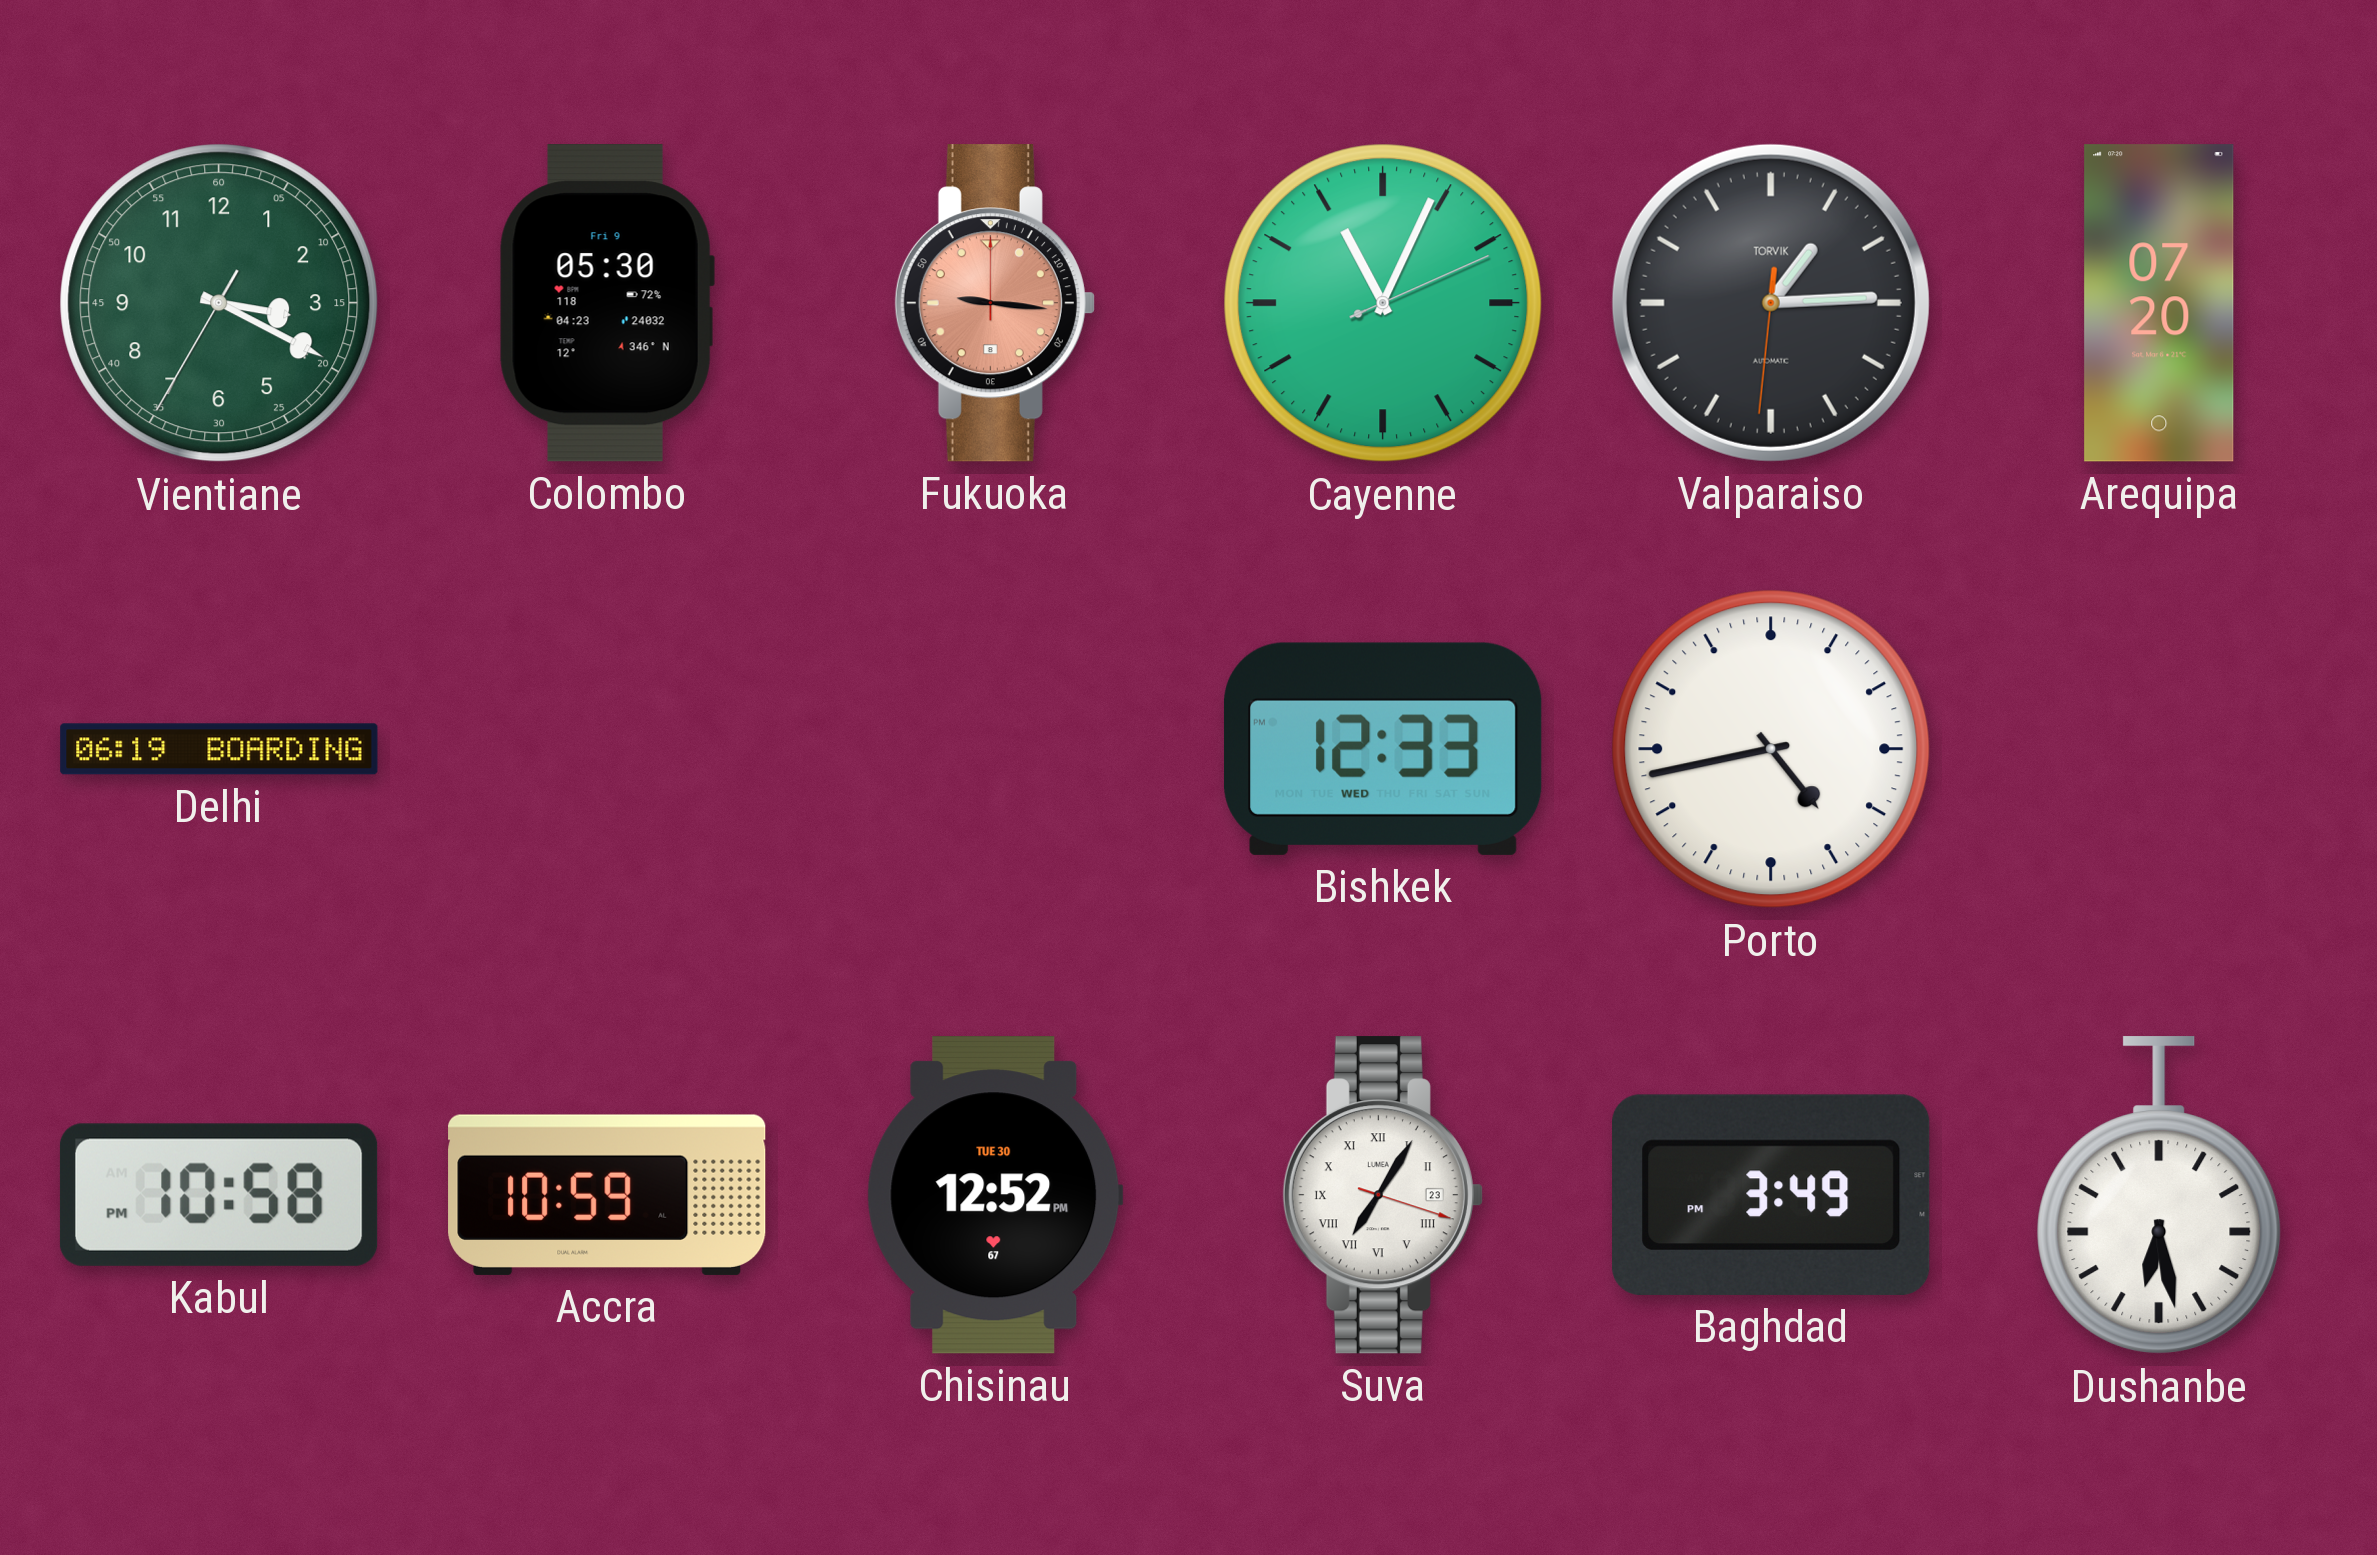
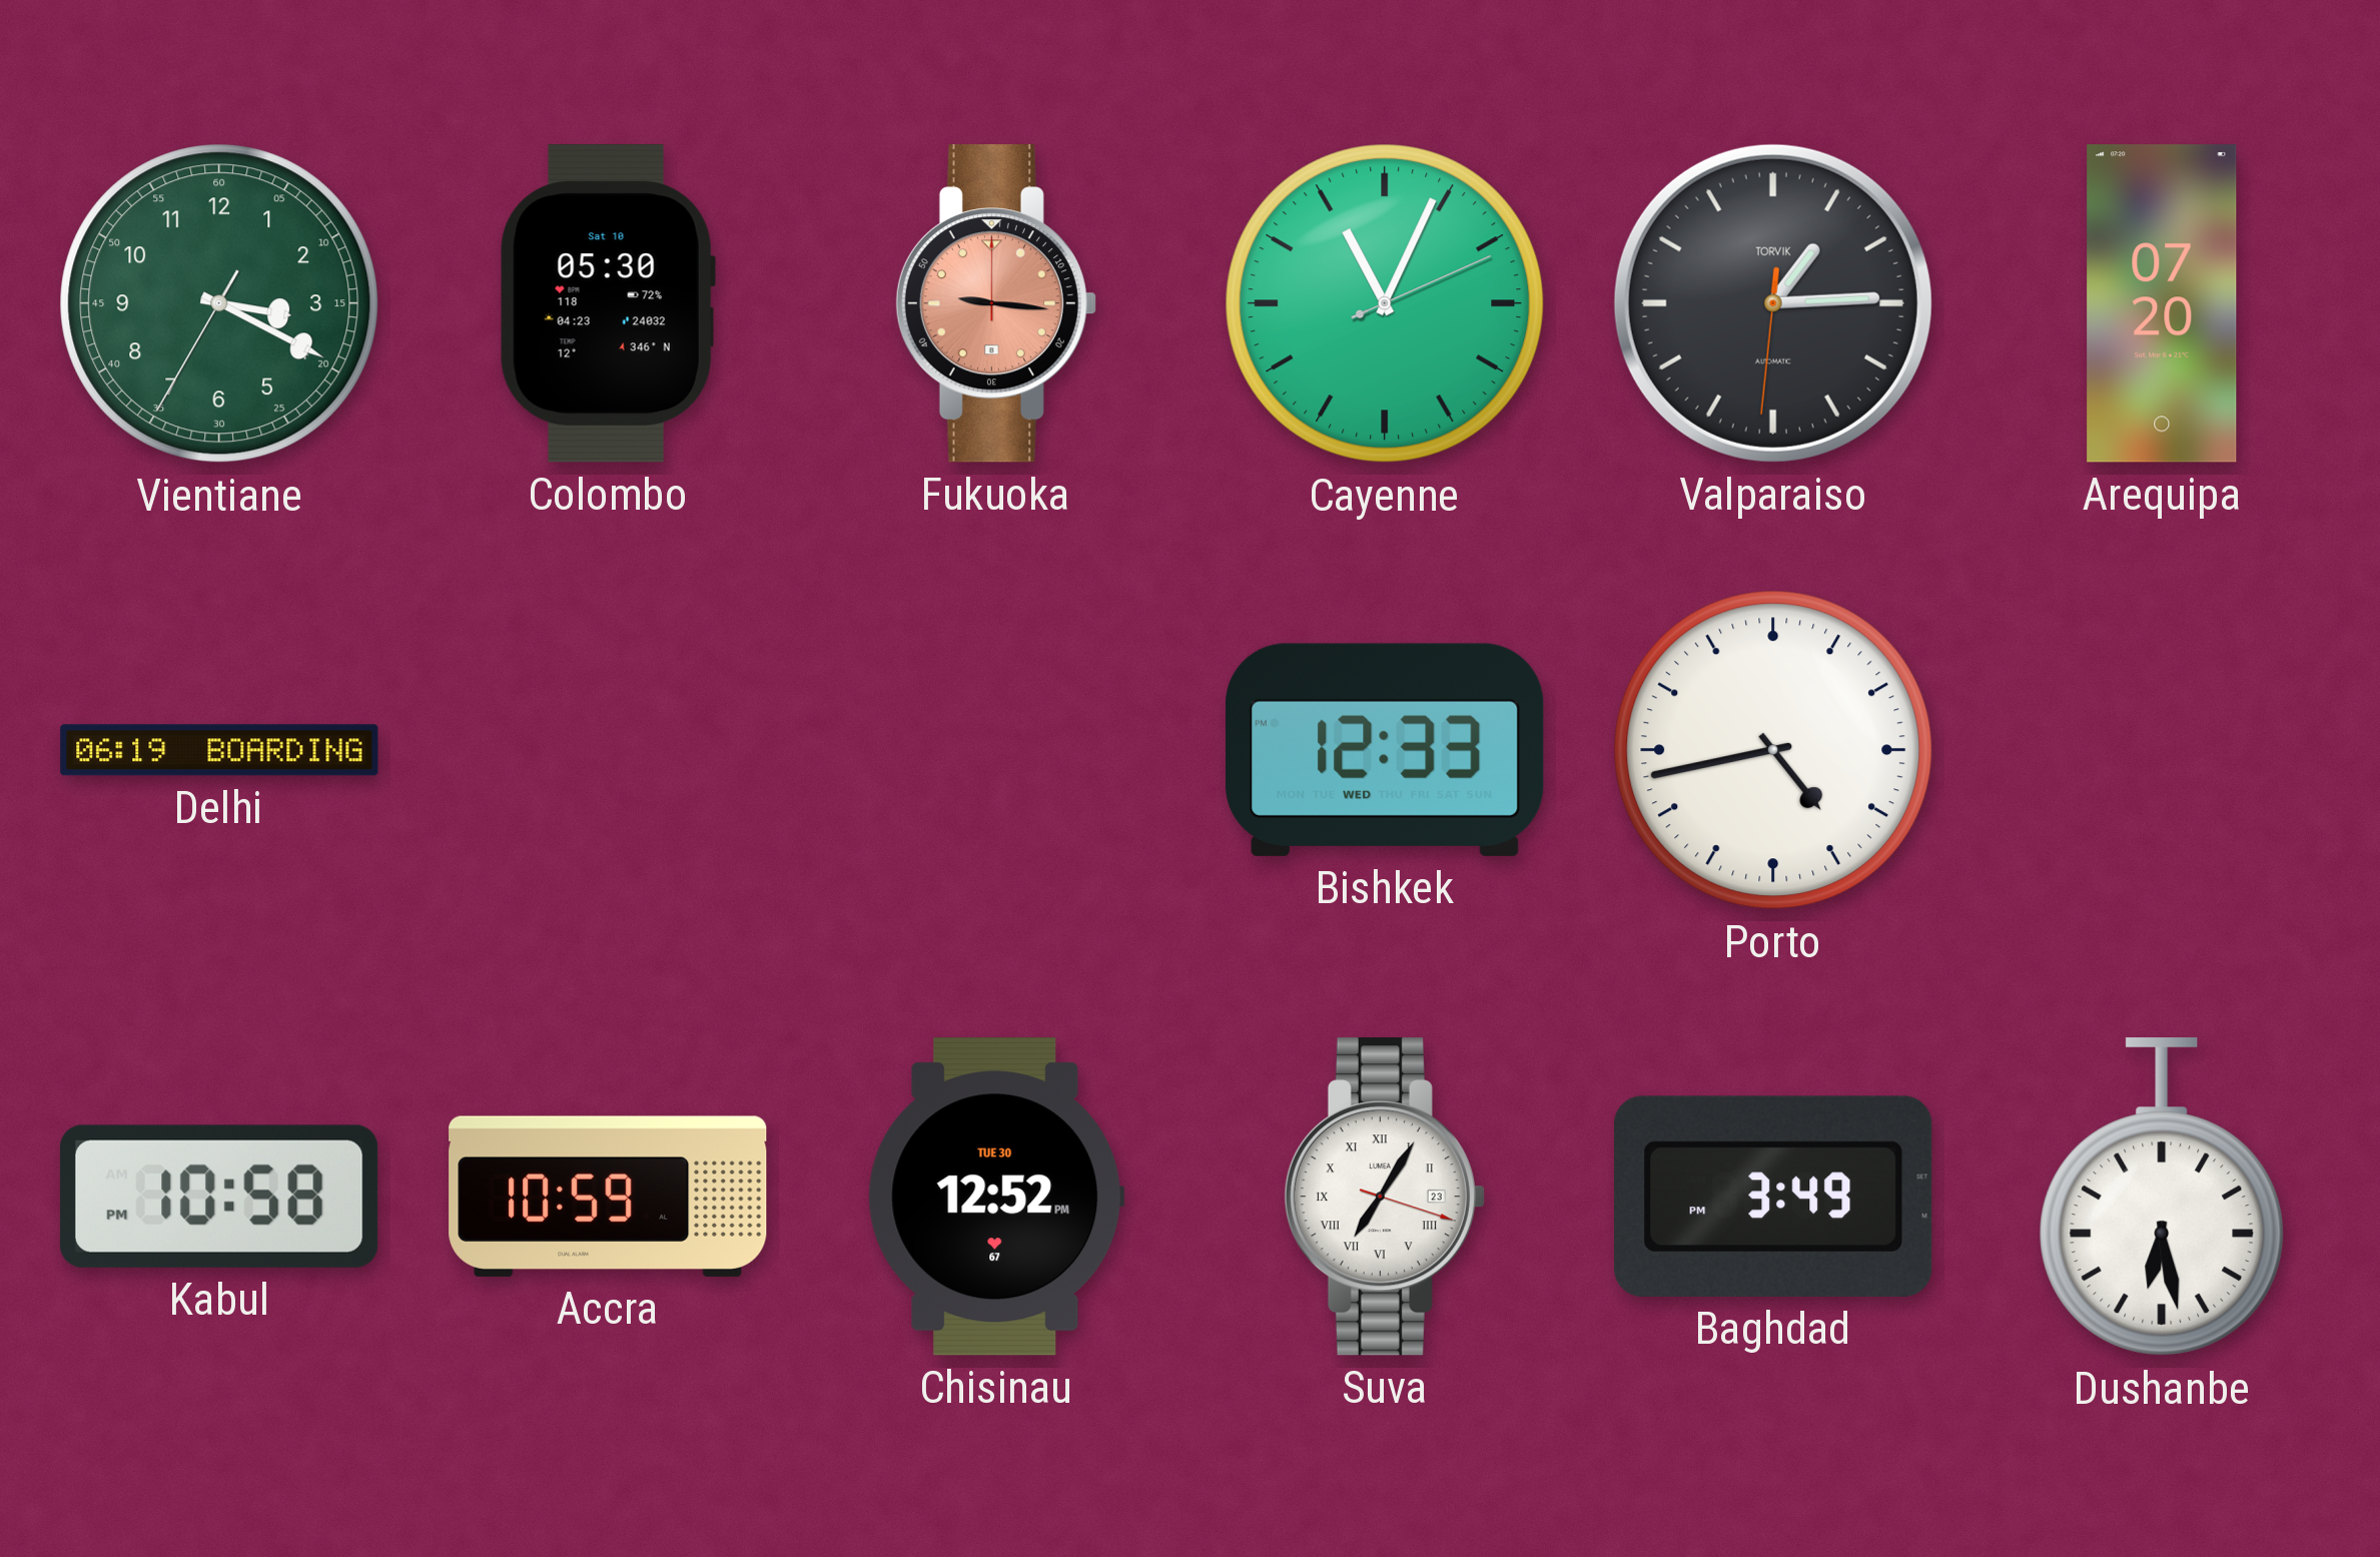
Colombo date: Fri 9 -> Sat 10 (608, 303)
